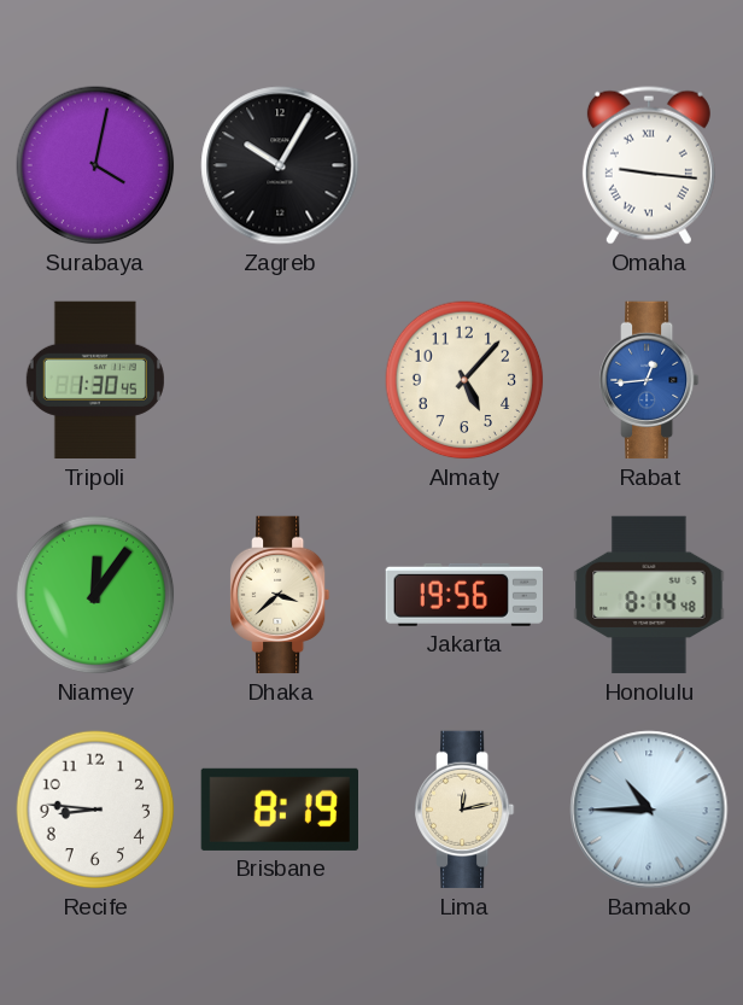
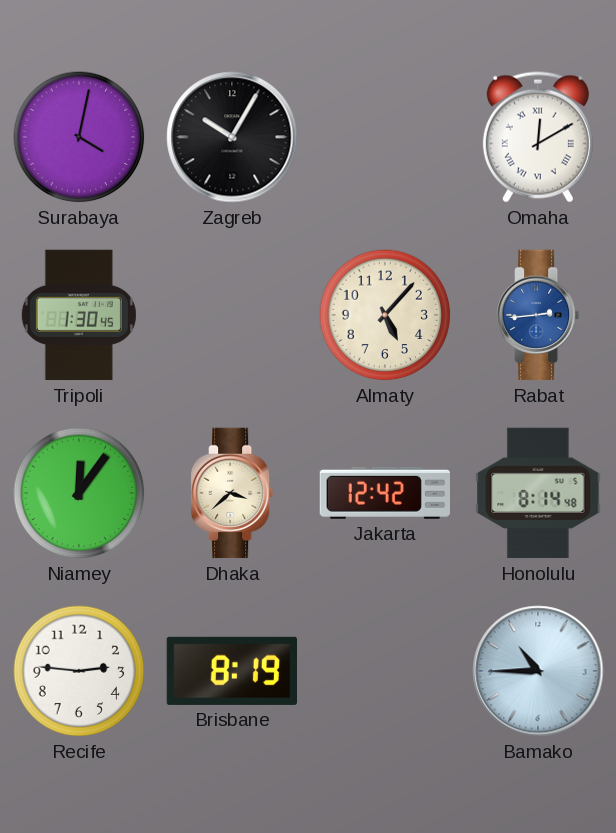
Omaha: 9:16 -> 12:10 (538, 137)
Rabat: 12:44 -> 2:44 (539, 315)
Jakarta: 19:56 -> 12:42 (384, 493)
Recife: 8:46 -> 2:46 (79, 671)
Lima: 12:13 -> none (466, 810)
